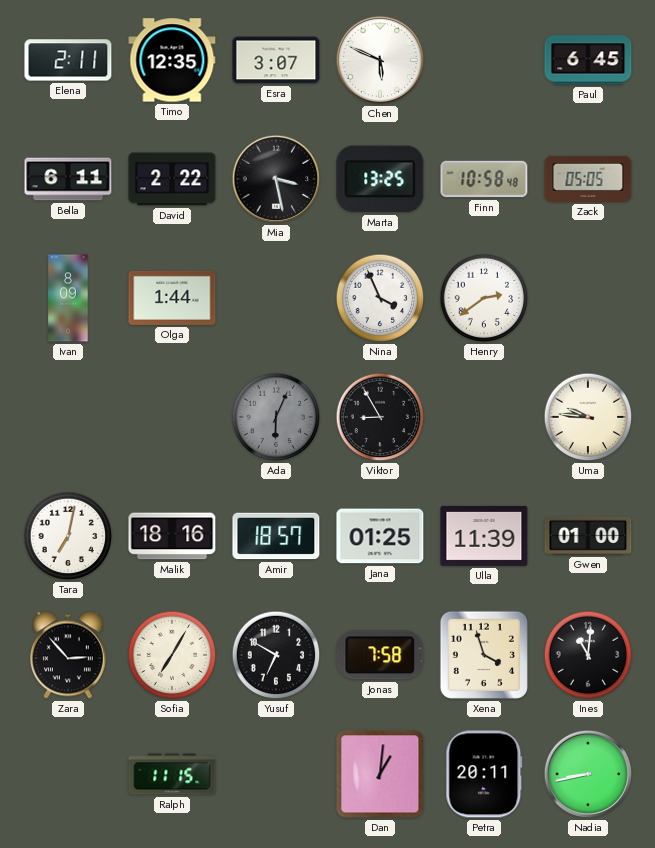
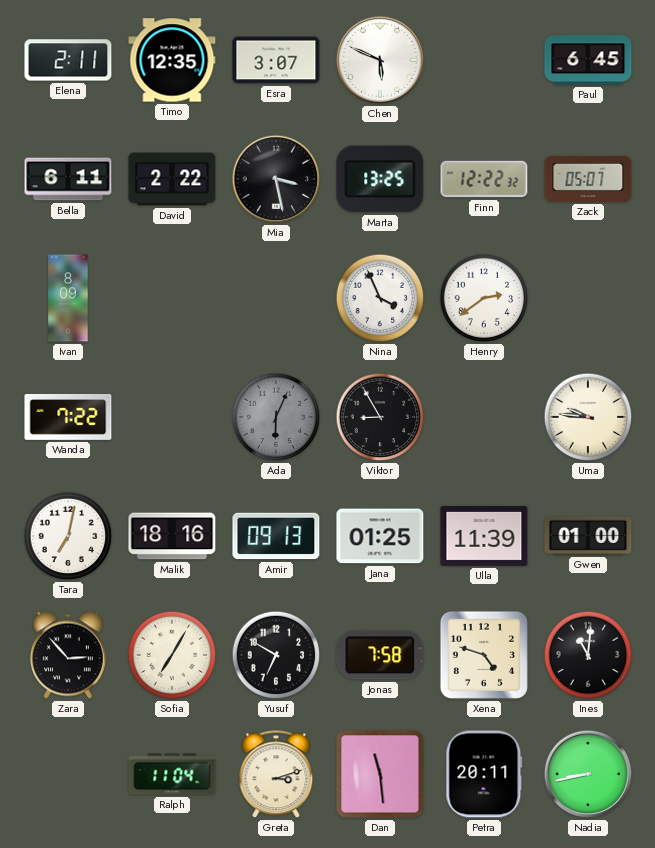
Finn: 10:58 -> 12:22 (484, 179)
Zack: 05:05 -> 05:07 (588, 179)
Olga: 1:44 -> none (172, 298)
Wanda: none -> 7:22 (68, 417)
Amir: 18:57 -> 09:13 (276, 536)
Xena: 3:57 -> 4:48 (484, 655)
Ralph: 11:15 -> 11:04 (172, 774)
Greta: none -> 3:12 (276, 775)
Dan: 1:01 -> 11:29 (380, 774)
